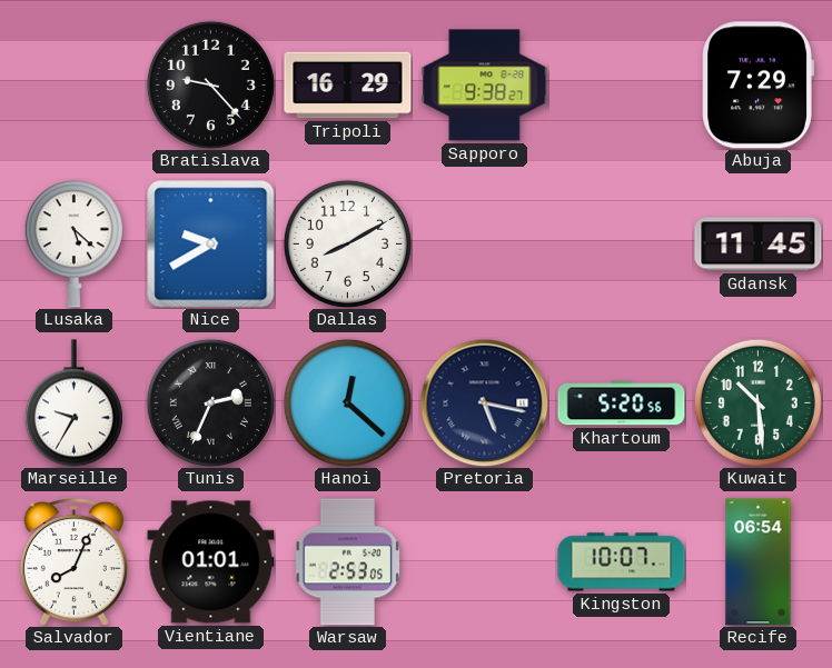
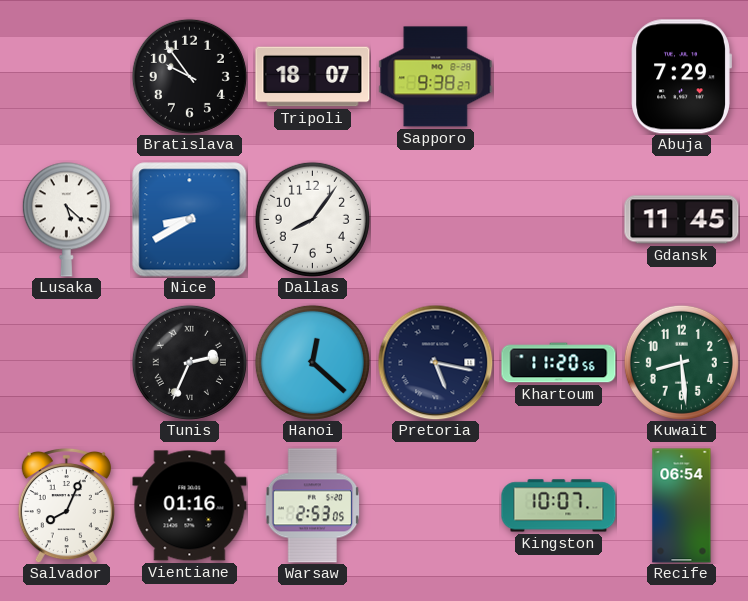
Bratislava: 9:23 -> 9:54 (189, 76)
Tripoli: 16:29 -> 18:07 (313, 77)
Nice: 9:40 -> 8:40 (190, 220)
Dallas: 8:10 -> 8:06 (312, 219)
Marseille: 9:35 -> none (73, 403)
Khartoum: 5:20 -> 11:20 (559, 363)
Kuwait: 10:29 -> 8:29 (681, 362)
Vientiane: 01:01 -> 01:16 (190, 506)
